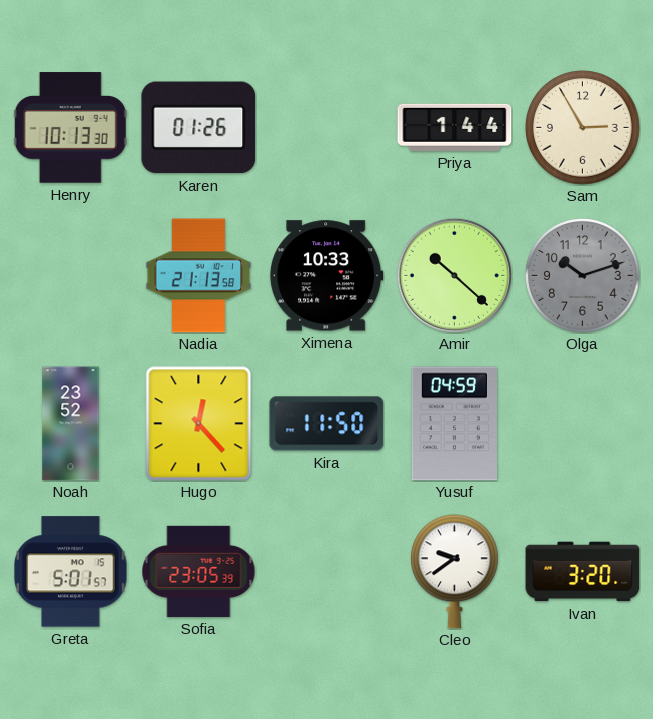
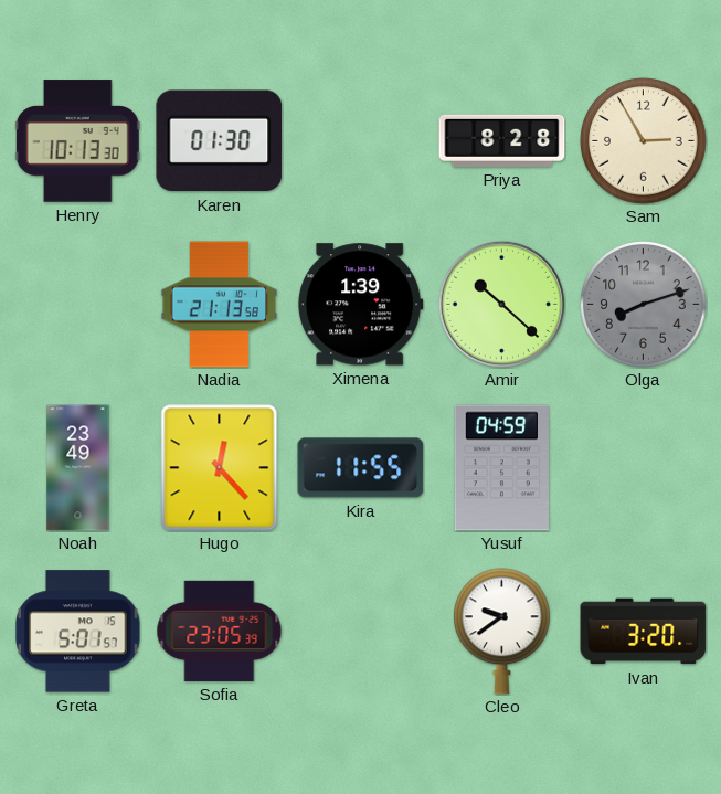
Karen: 01:26 -> 01:30 (220, 141)
Priya: 1:44 -> 8:28 (502, 140)
Ximena: 10:33 -> 1:39 (361, 305)
Olga: 10:12 -> 8:12 (644, 305)
Noah: 23:52 -> 23:49 (78, 468)
Kira: 11:50 -> 11:55 (361, 468)
